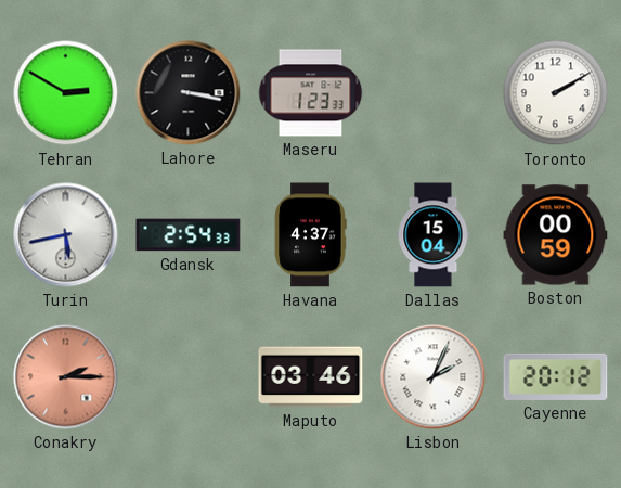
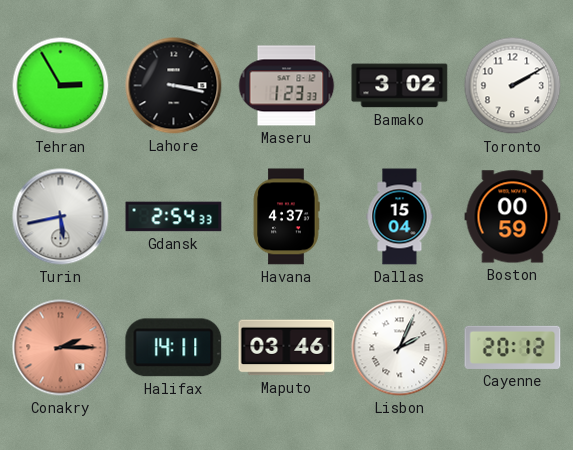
Tehran: 2:50 -> 2:55 (61, 86)
Bamako: none -> 3:02 (400, 86)
Halifax: none -> 14:11 (174, 348)
